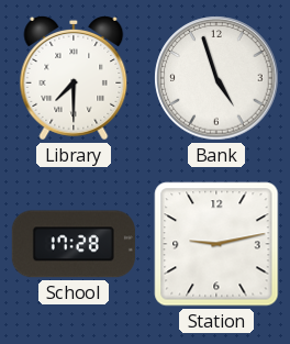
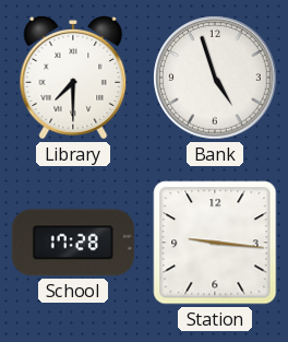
Station: 9:13 -> 9:16 (215, 243)
